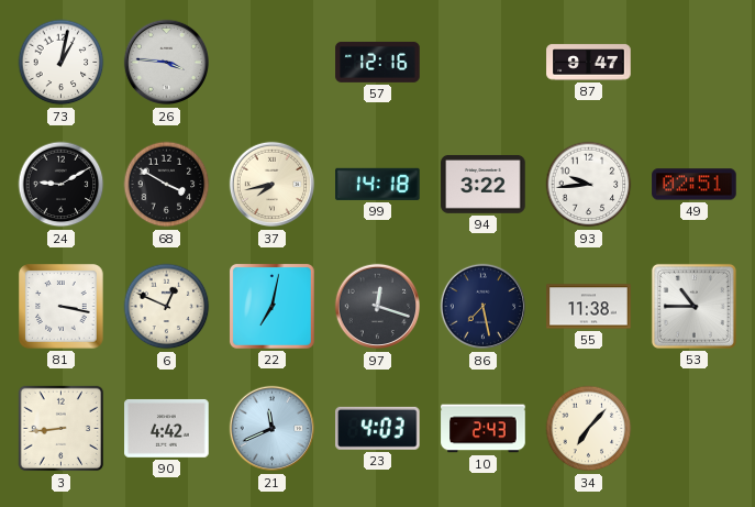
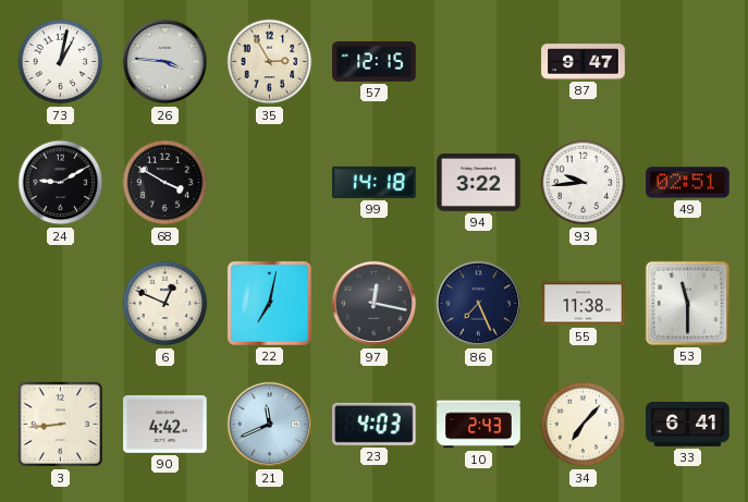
35: none -> 2:55 (270, 62)
57: 12:16 -> 12:15 (375, 61)
37: 7:43 -> none (273, 185)
81: 3:17 -> none (62, 307)
97: 12:18 -> 12:17 (375, 304)
86: 7:28 -> 7:26 (479, 304)
53: 10:45 -> 11:30 (687, 303)
33: none -> 6:41 (688, 425)
